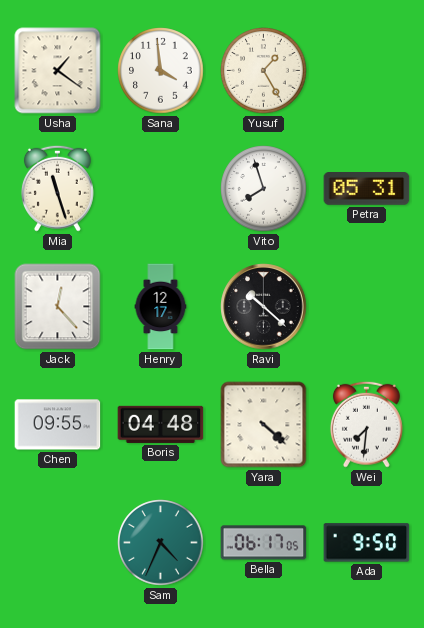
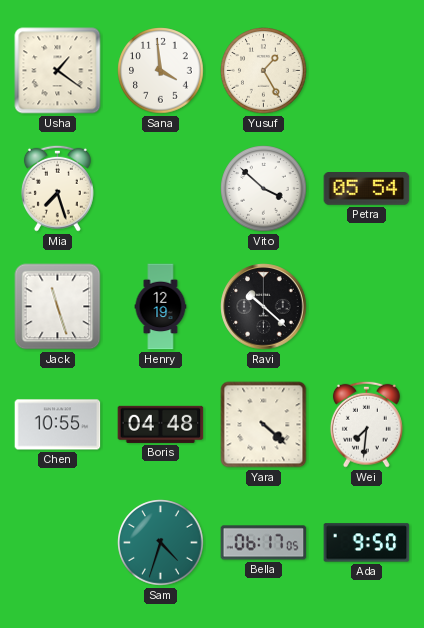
Mia: 11:27 -> 7:27 (57, 188)
Vito: 7:57 -> 3:52 (264, 189)
Petra: 05:31 -> 05:54 (367, 189)
Jack: 12:23 -> 11:27 (58, 307)
Henry: 12:17 -> 12:19 (161, 307)
Chen: 09:55 -> 10:55 (58, 425)
Sam: 4:34 -> 4:33 (161, 543)
